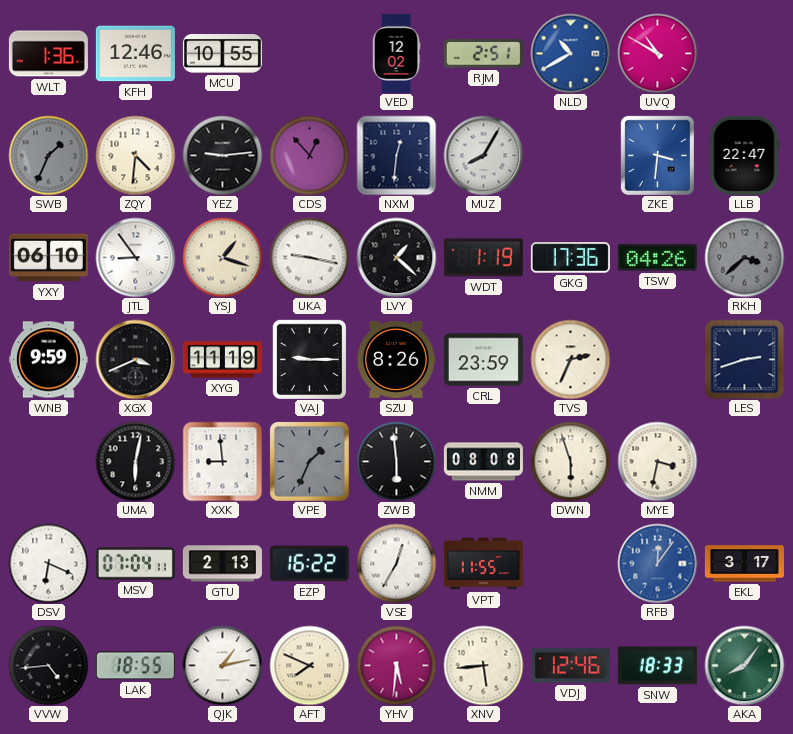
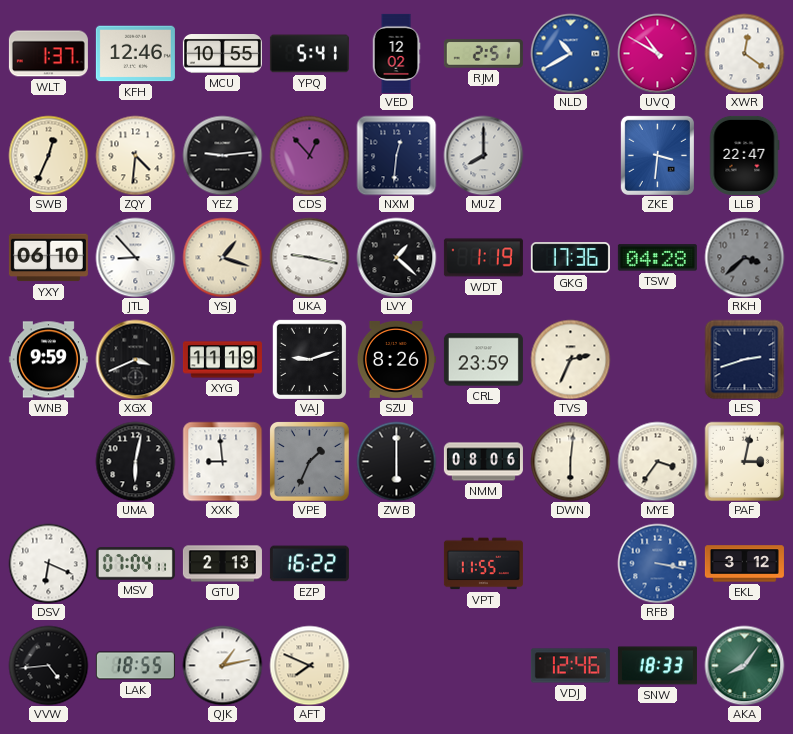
WLT: 1:36 -> 1:37 (48, 54)
YPQ: none -> 5:41 (309, 54)
XWR: none -> 12:21 (744, 53)
SWB: 1:34 -> 12:34 (48, 155)
SWB dial: grey -> cream (48, 155)
MUZ: 8:05 -> 8:00 (483, 155)
JTL: 8:54 -> 8:53 (135, 257)
TSW: 04:26 -> 04:28 (657, 258)
VAJ: 9:15 -> 9:12 (309, 359)
ZWB: 5:59 -> 6:00 (396, 461)
NMM: 08:08 -> 08:06 (483, 462)
DWN: 5:57 -> 6:01 (570, 461)
MYE: 3:32 -> 3:36 (657, 461)
PAF: none -> 3:02 (744, 461)
VSE: 12:35 -> none (396, 563)
RFB: 12:06 -> 3:17 (657, 563)
EKL: 3:17 -> 3:12 (744, 564)
YHV: 5:31 -> none (396, 665)
XNV: 5:44 -> none (483, 665)
